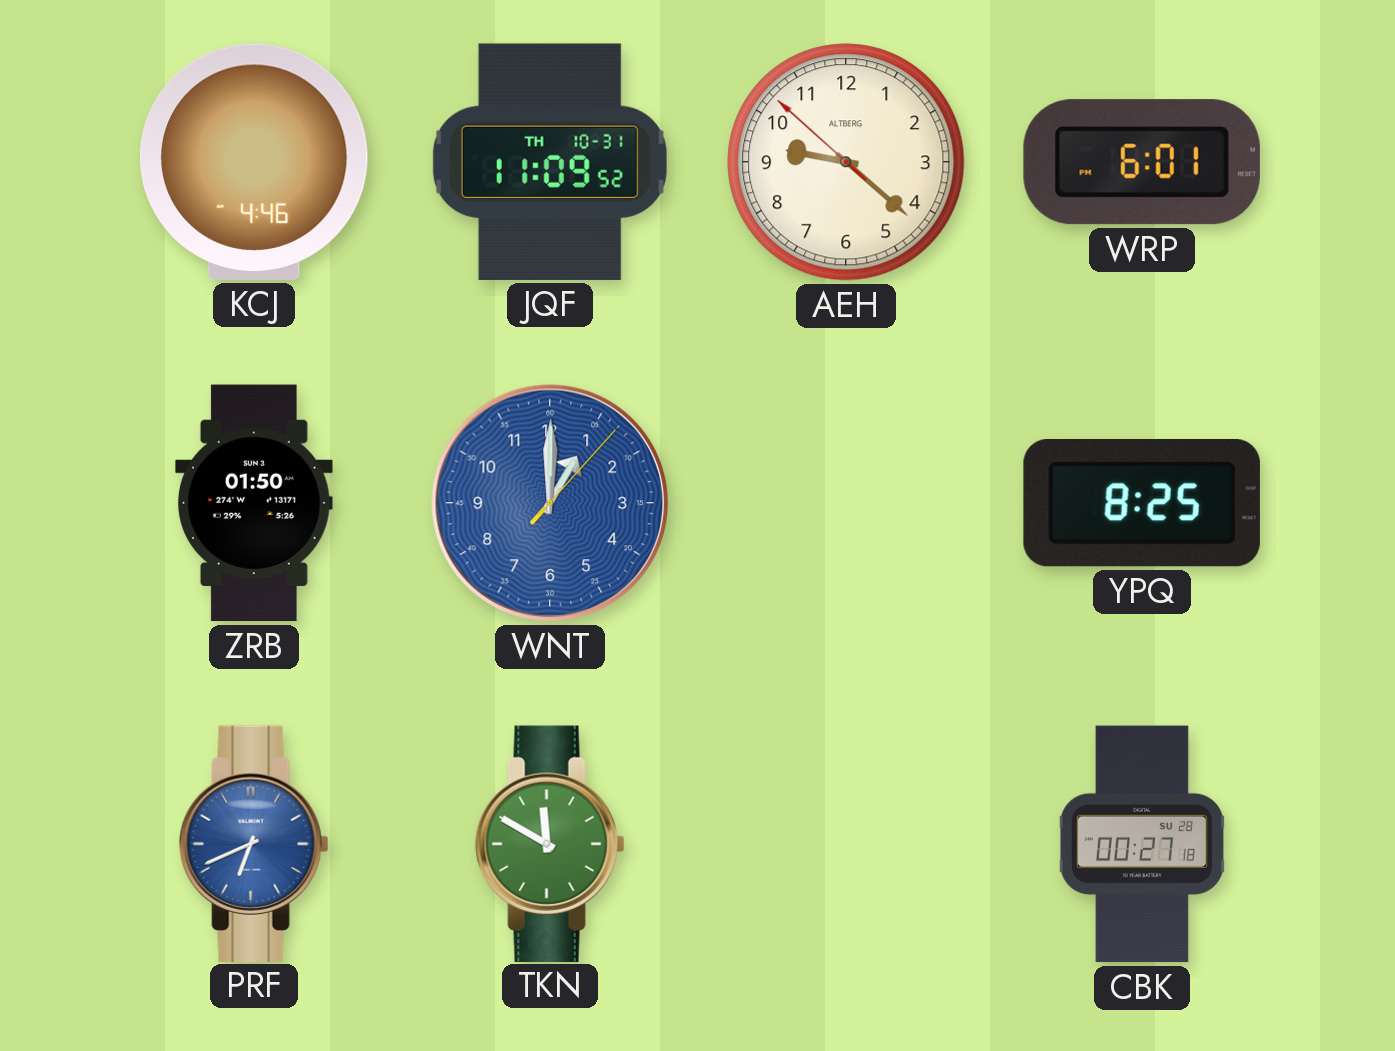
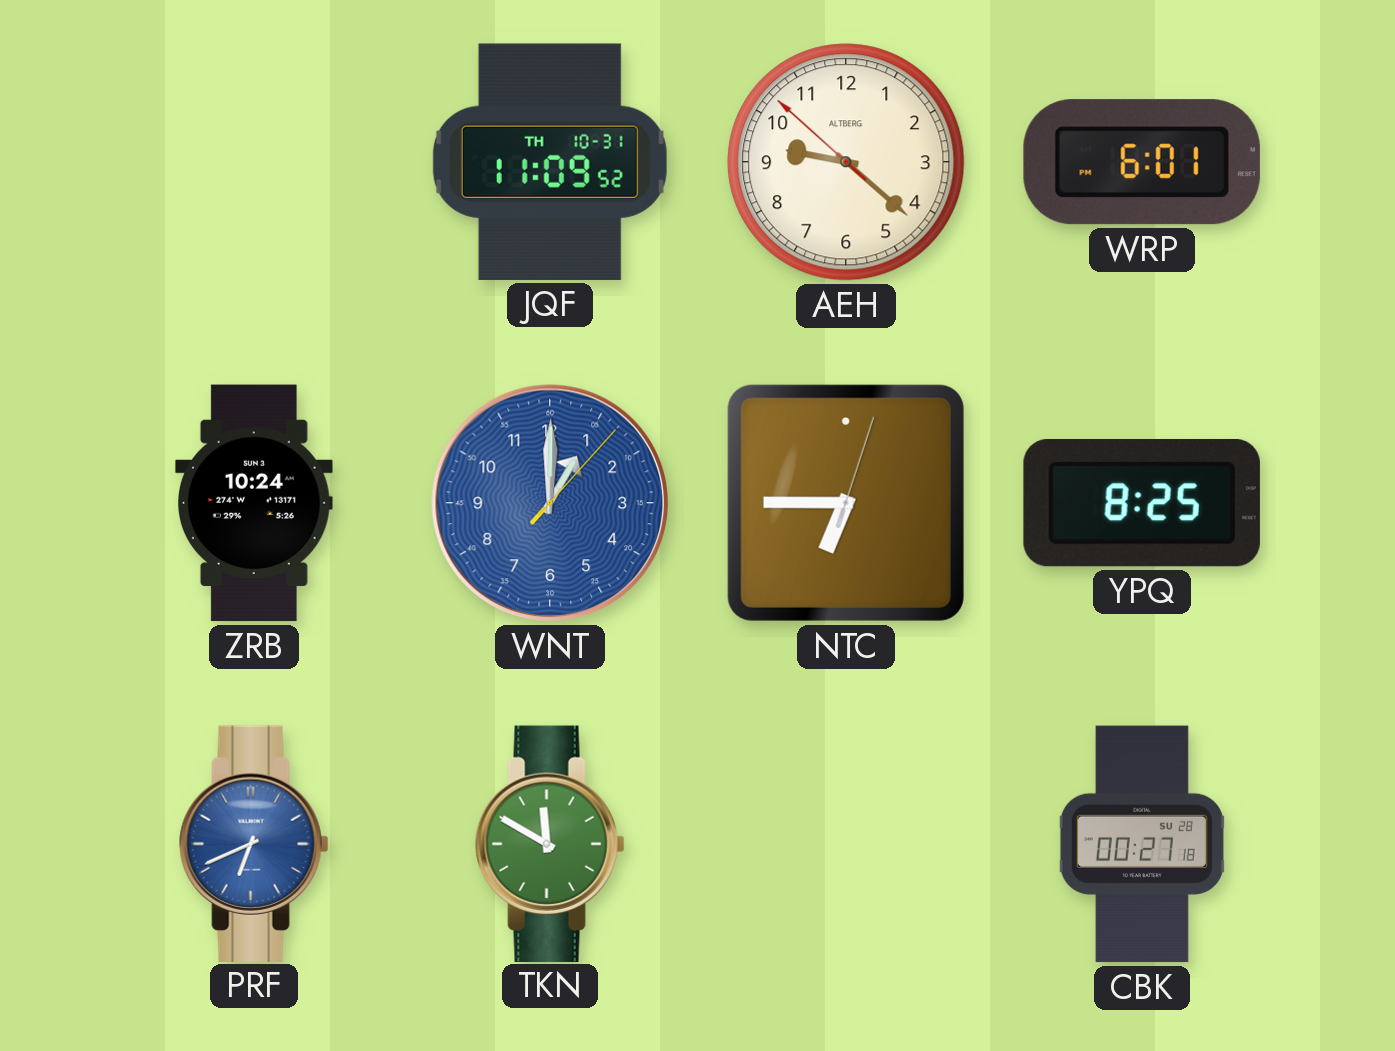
KCJ: 4:46 -> none (254, 162)
ZRB: 01:50 -> 10:24 (254, 503)
NTC: none -> 6:45 (846, 503)
